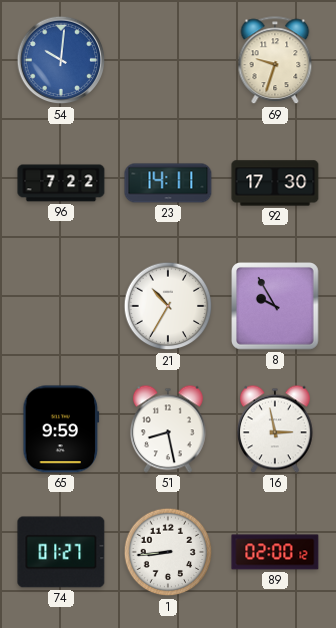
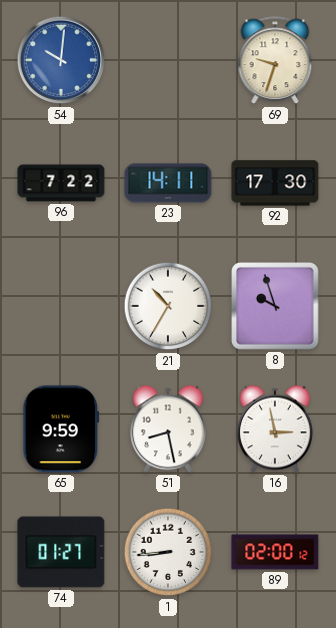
8: 9:55 -> 9:57 (276, 307)
